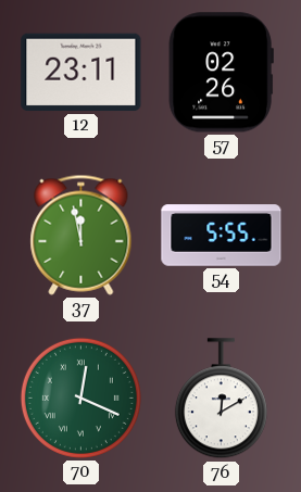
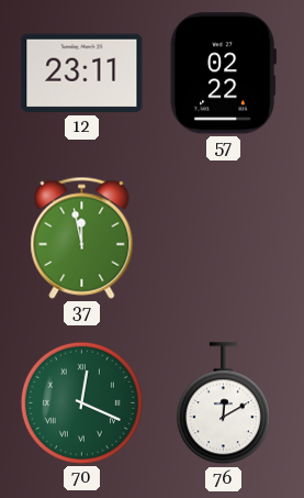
57: 02:26 -> 02:22 (223, 74)
54: 5:55 -> none (222, 236)
